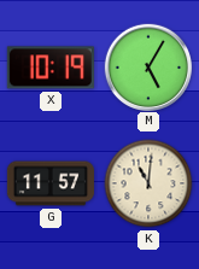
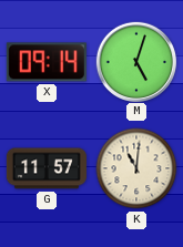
X: 10:19 -> 09:14 (47, 62)
M: 5:05 -> 5:03 (135, 61)
